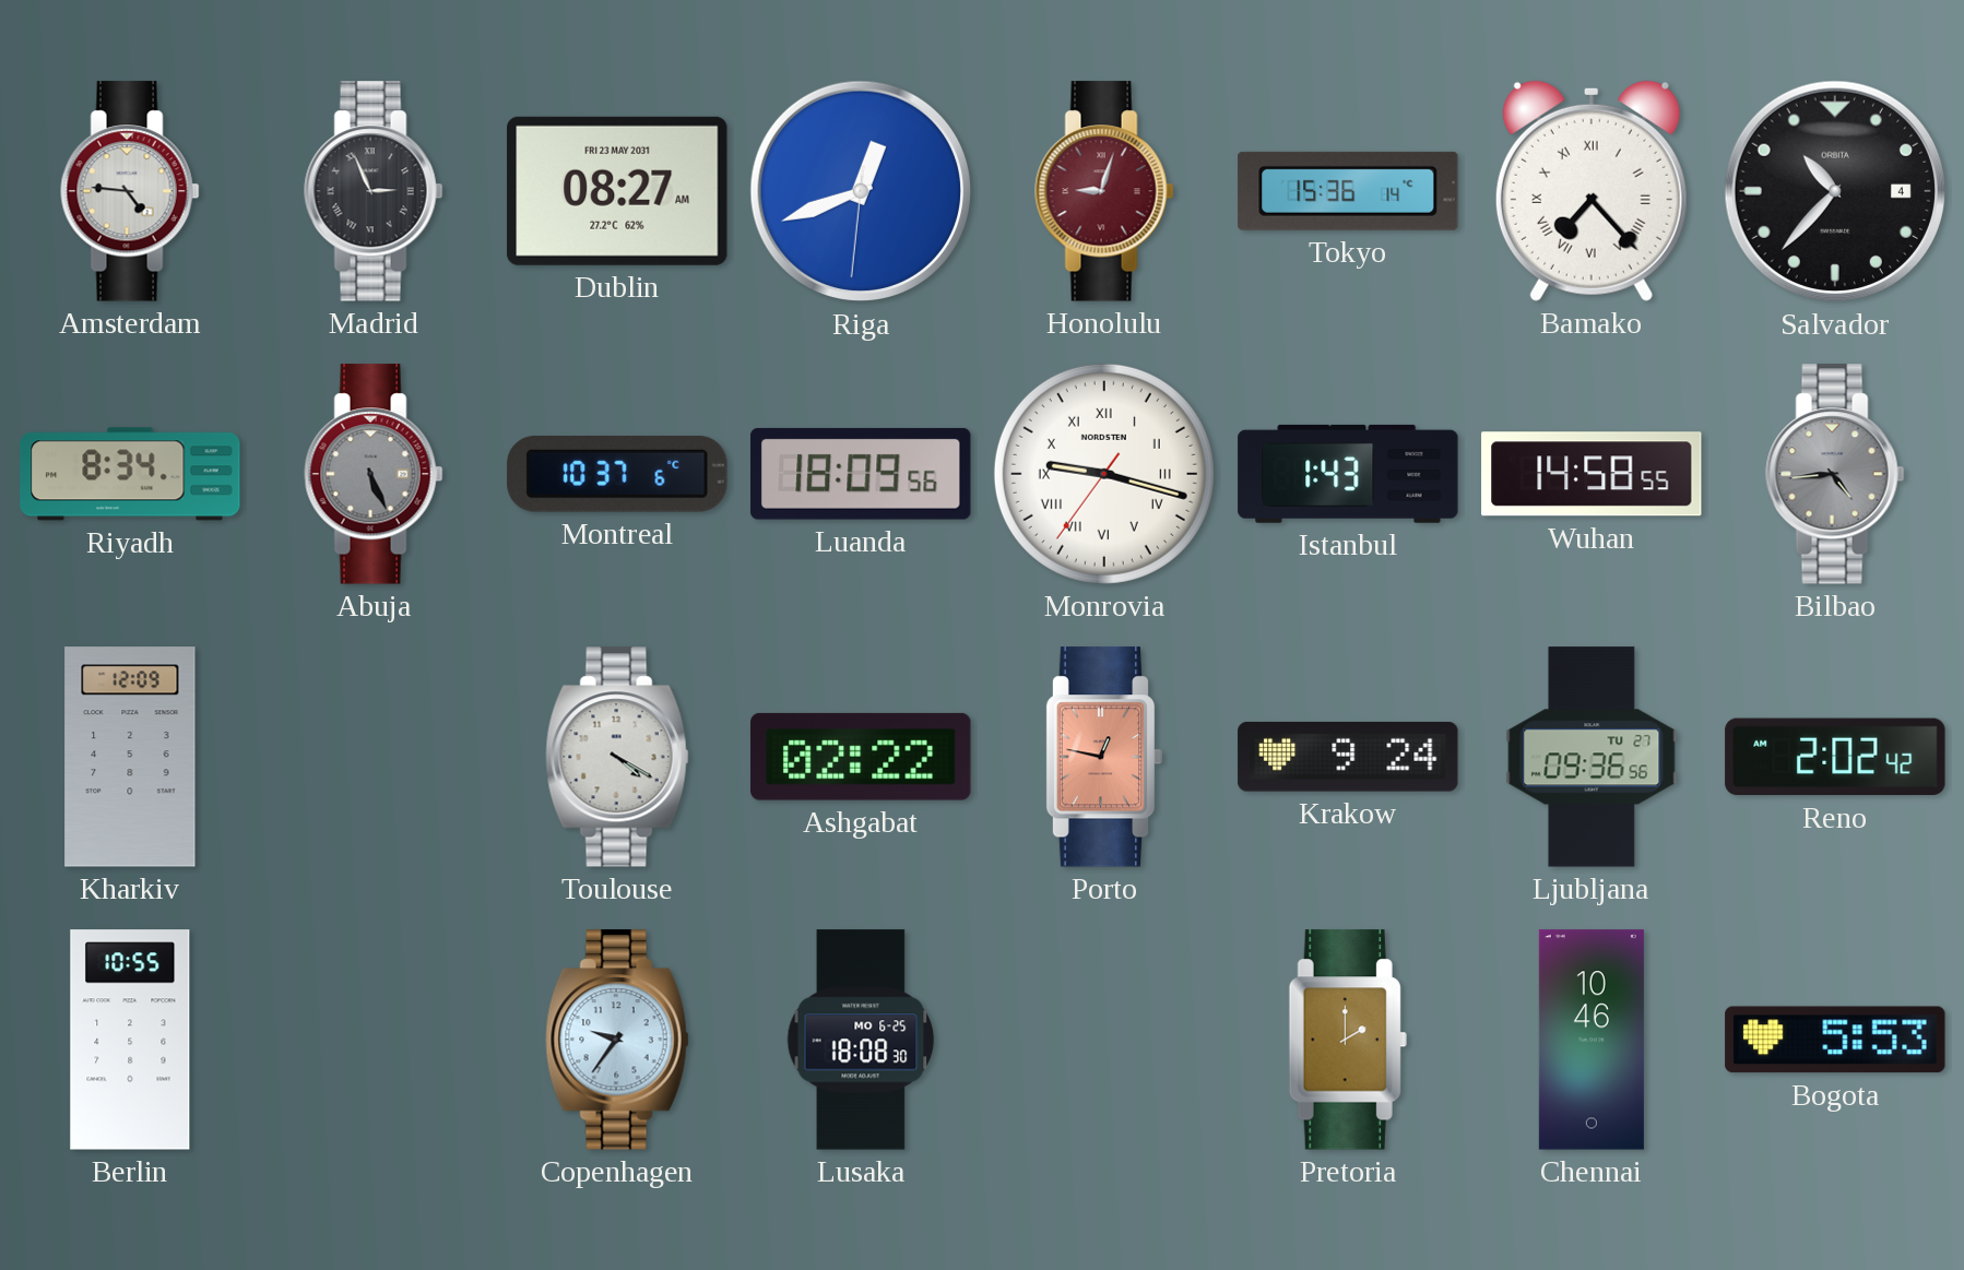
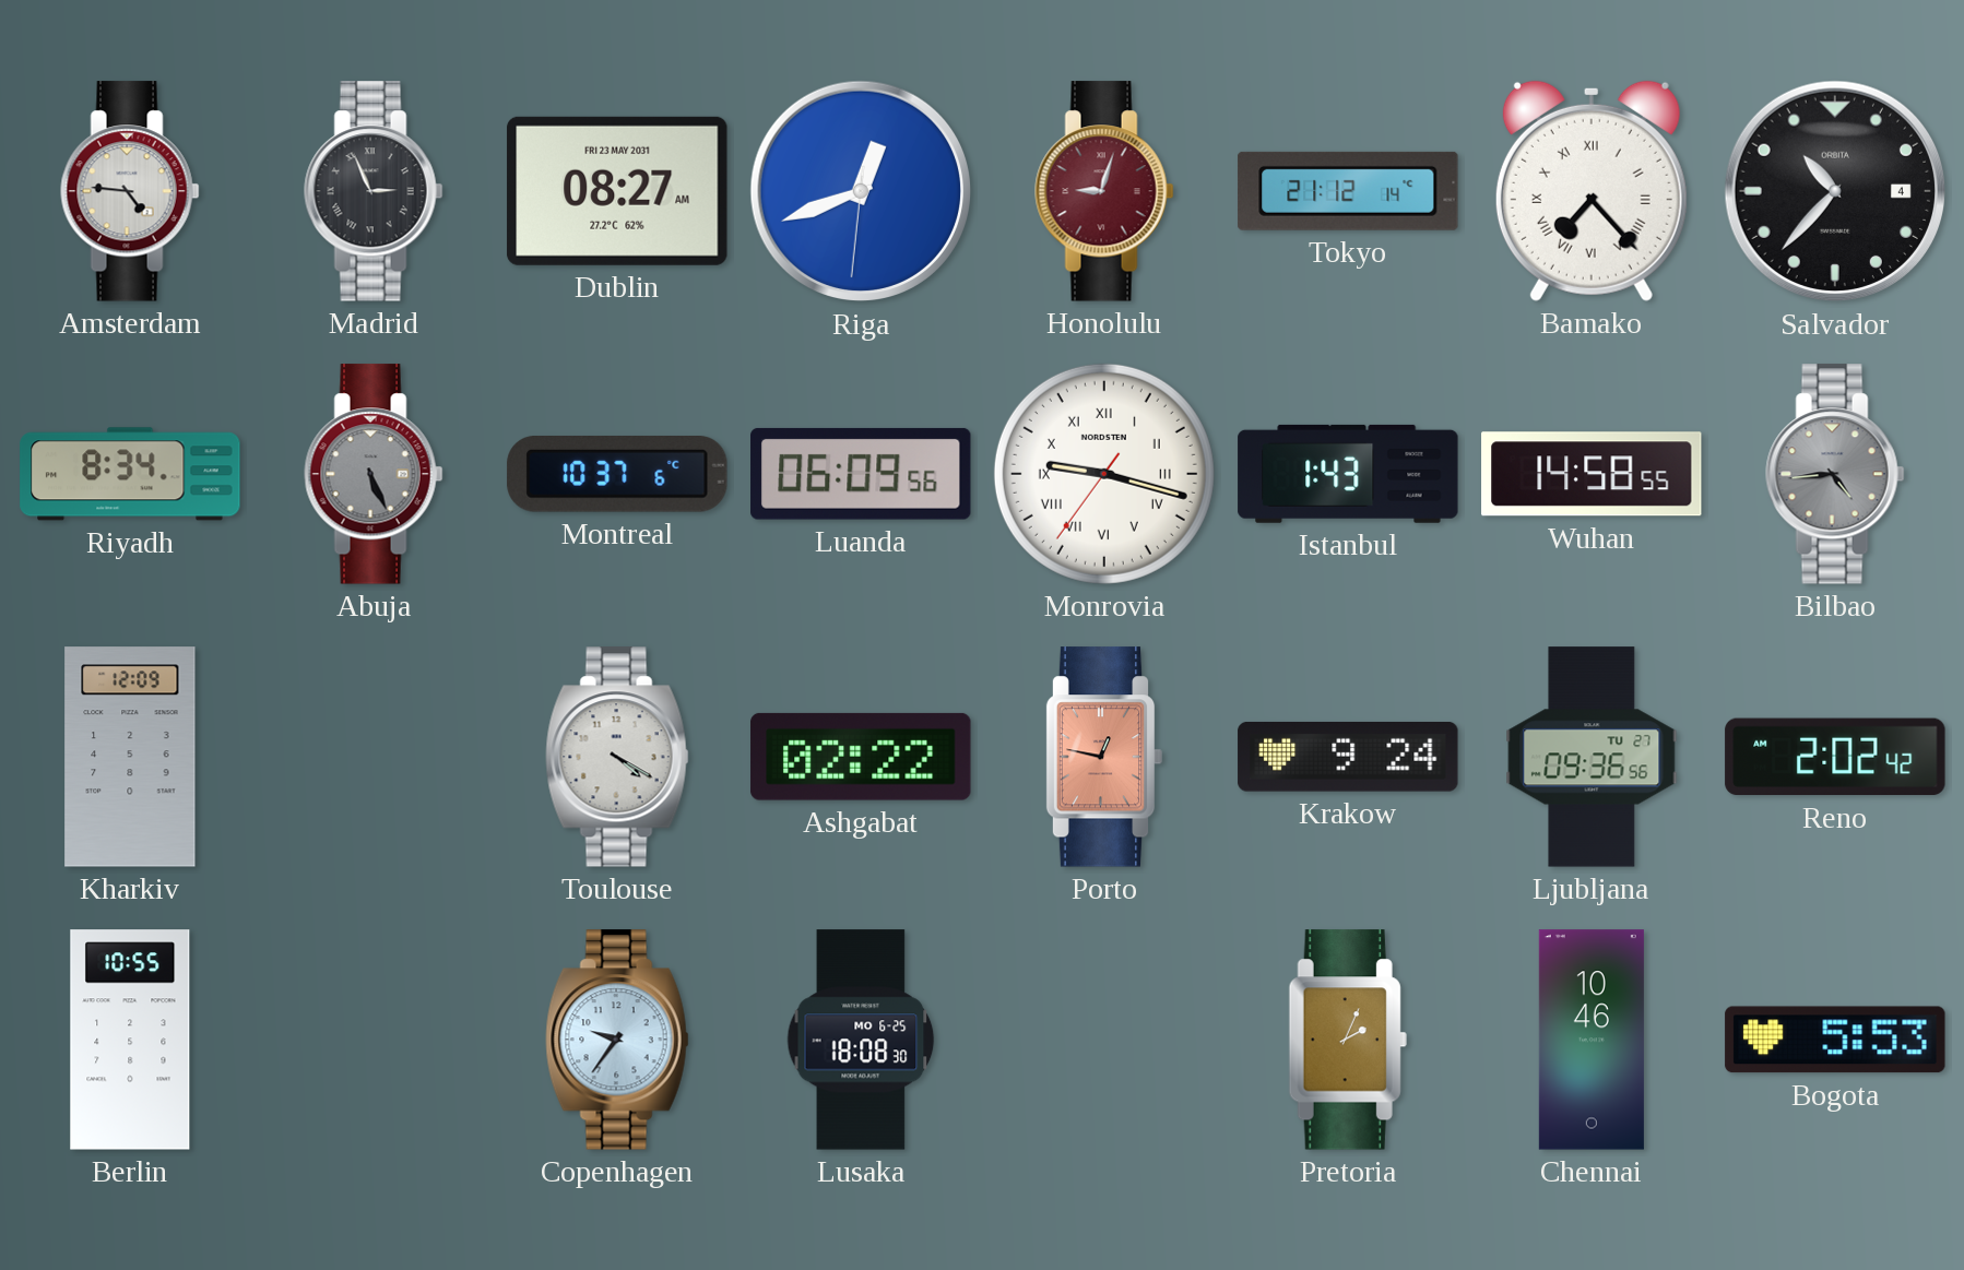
Tokyo: 15:36 -> 21:12 (1348, 191)
Luanda: 18:09 -> 06:09 (861, 474)
Pretoria: 2:00 -> 2:04 (1348, 1040)
